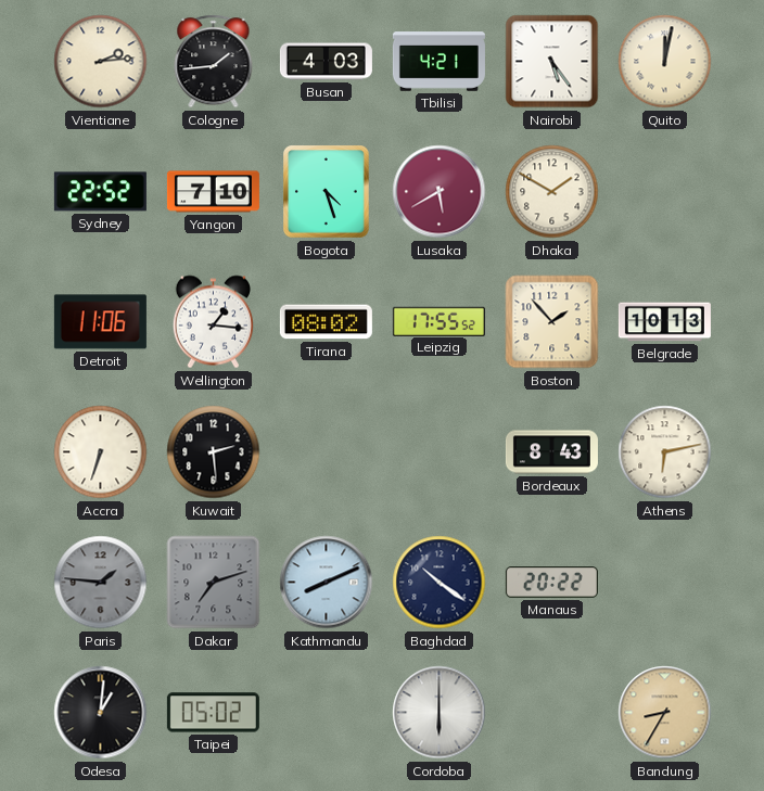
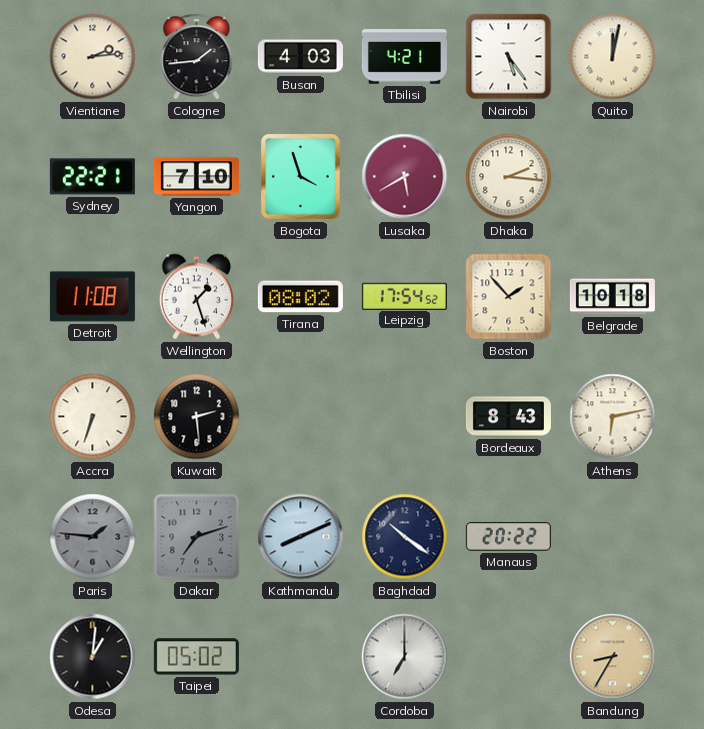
Sydney: 22:52 -> 22:21 (92, 177)
Bogota: 4:27 -> 3:57 (301, 177)
Dhaka: 1:50 -> 2:16 (509, 177)
Detroit: 11:06 -> 11:08 (92, 297)
Wellington: 1:16 -> 1:27 (196, 297)
Leipzig: 17:55 -> 17:54 (404, 296)
Belgrade: 10:13 -> 10:18 (612, 297)
Cordoba: 6:00 -> 7:00 (405, 657)
